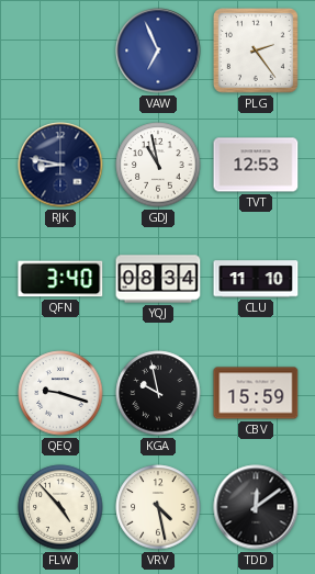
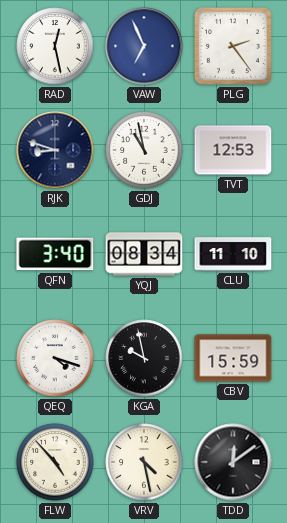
RAD: none -> 12:28 (55, 46)
RJK: 8:47 -> 8:48 (55, 150)
QEQ: 9:18 -> 4:18 (55, 358)
